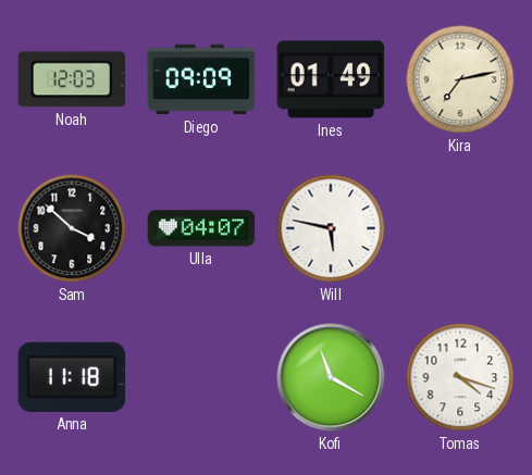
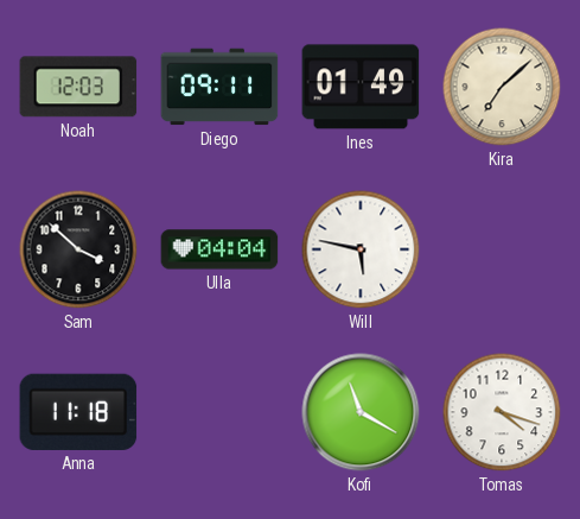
Diego: 09:09 -> 09:11 (219, 87)
Kira: 7:13 -> 7:08 (502, 87)
Ulla: 04:07 -> 04:04 (219, 249)
